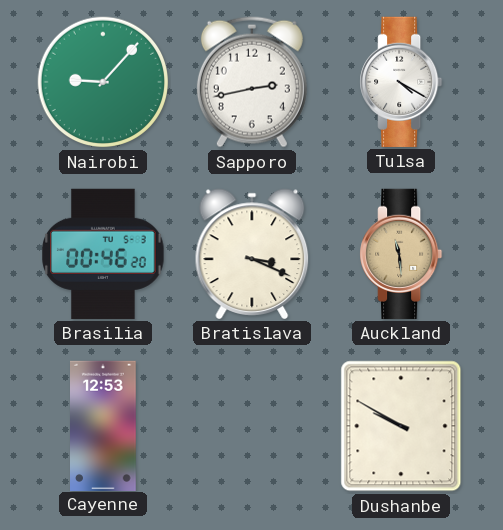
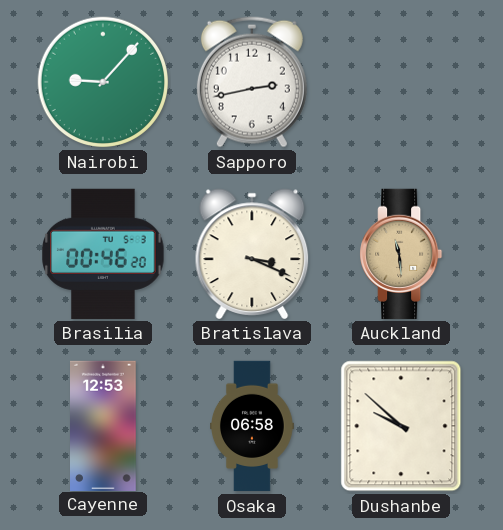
Tulsa: 4:20 -> none (401, 82)
Osaka: none -> 06:58 (253, 426)
Dushanbe: 9:50 -> 9:52 (401, 426)
